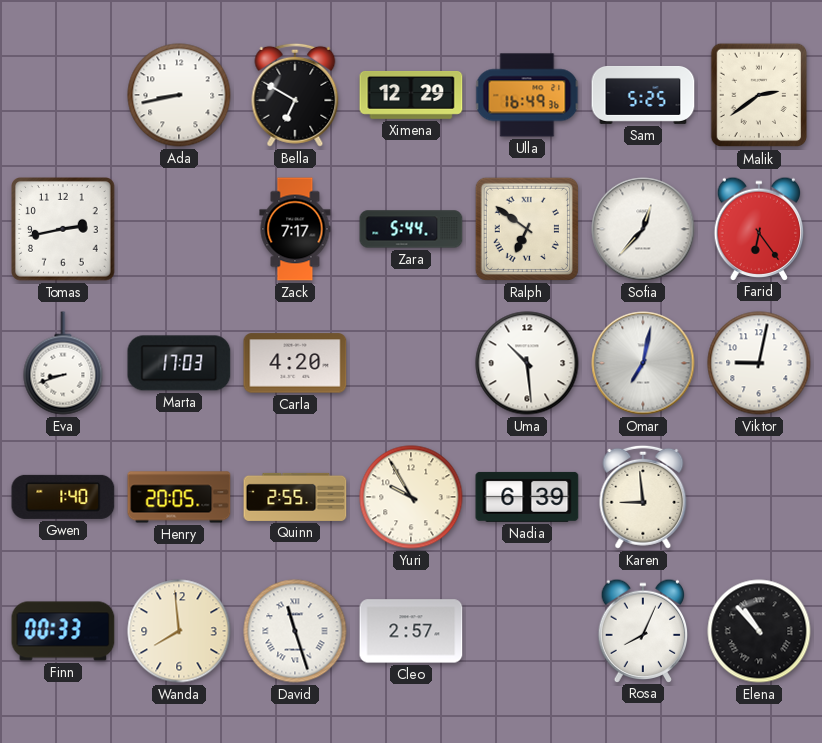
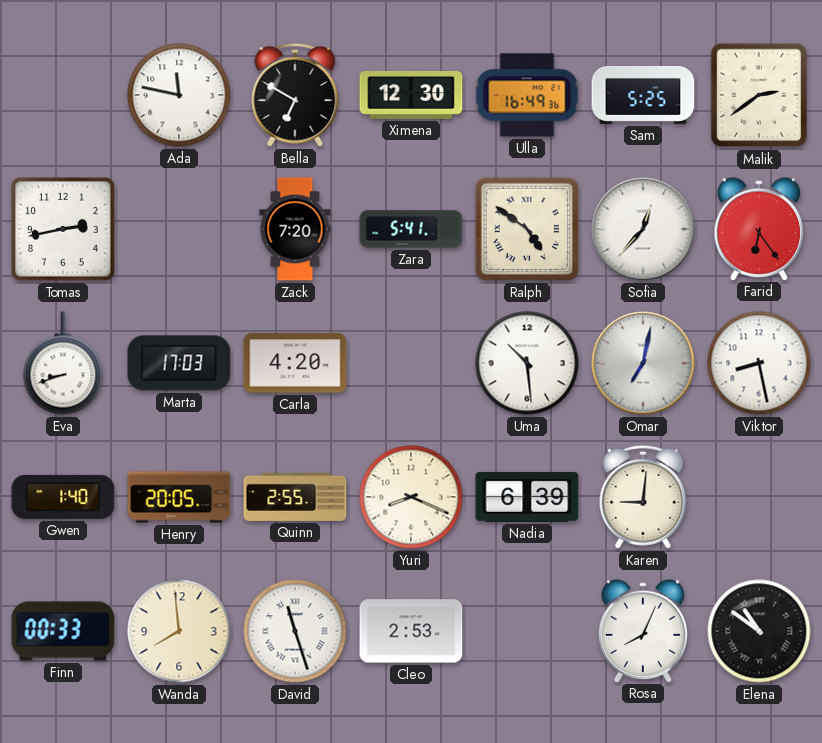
Ada: 8:43 -> 11:47 (179, 95)
Ximena: 12:29 -> 12:30 (411, 95)
Zack: 7:17 -> 7:20 (295, 229)
Zara: 5:44 -> 5:41 (411, 229)
Ralph: 6:51 -> 4:51 (527, 229)
Viktor: 9:02 -> 8:28 (759, 363)
Yuri: 9:55 -> 8:19 (411, 497)
Karen: 8:59 -> 9:01 (643, 497)
Cleo: 2:57 -> 2:53 (411, 631)
Elena: 10:53 -> 10:51 (759, 631)
